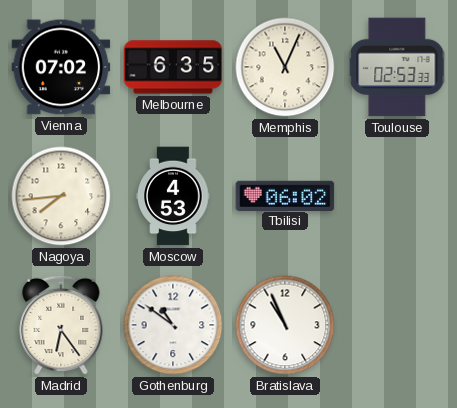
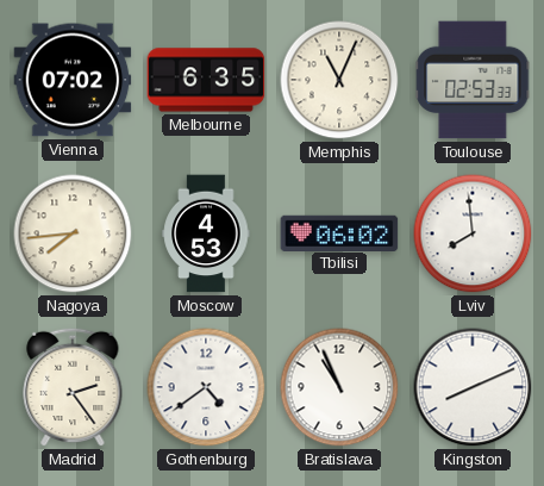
Lviv: none -> 7:59 (473, 233)
Madrid: 6:24 -> 2:24 (73, 387)
Gothenburg: 10:51 -> 4:39 (206, 387)
Kingston: none -> 8:11 (473, 387)
